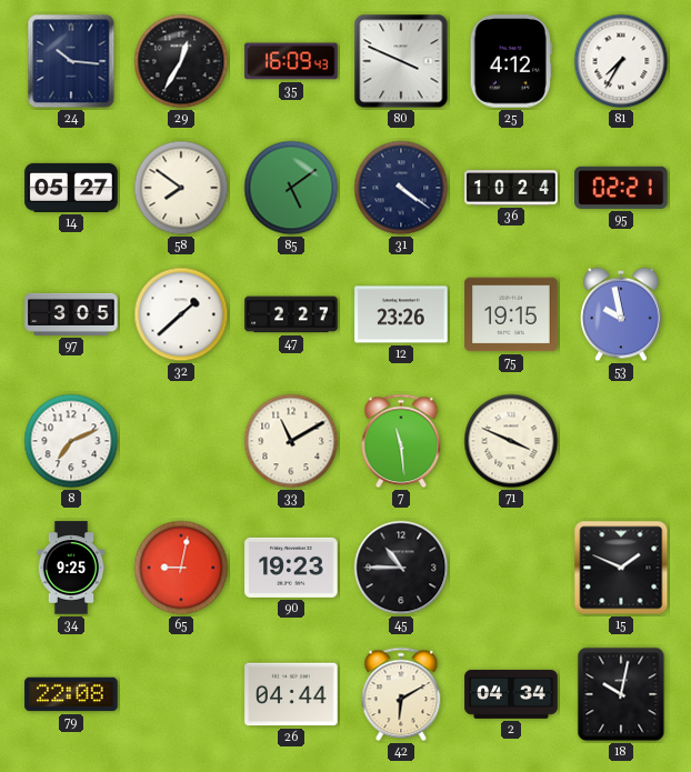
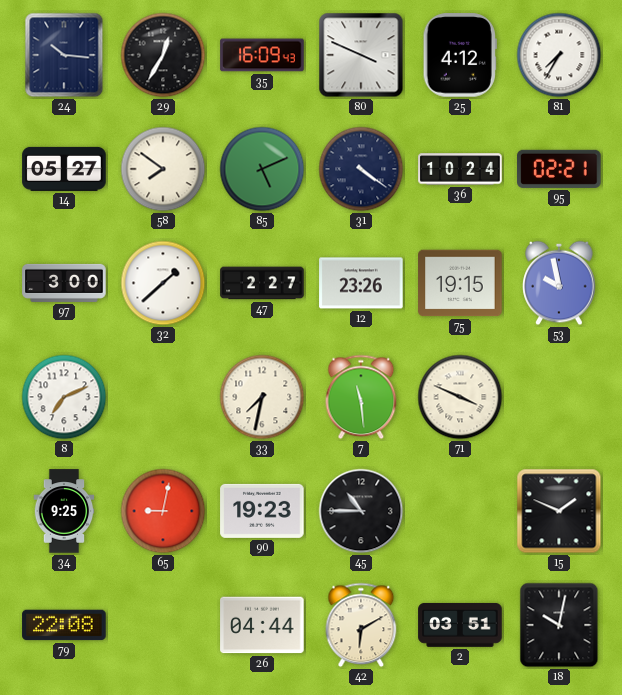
85: 5:09 -> 5:11 (262, 169)
97: 3:05 -> 3:00 (64, 283)
33: 11:10 -> 7:32 (262, 397)
2: 04:34 -> 03:51 (460, 625)
